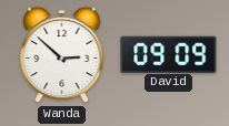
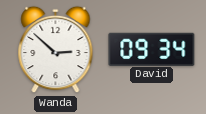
David: 09:09 -> 09:34 (152, 49)
